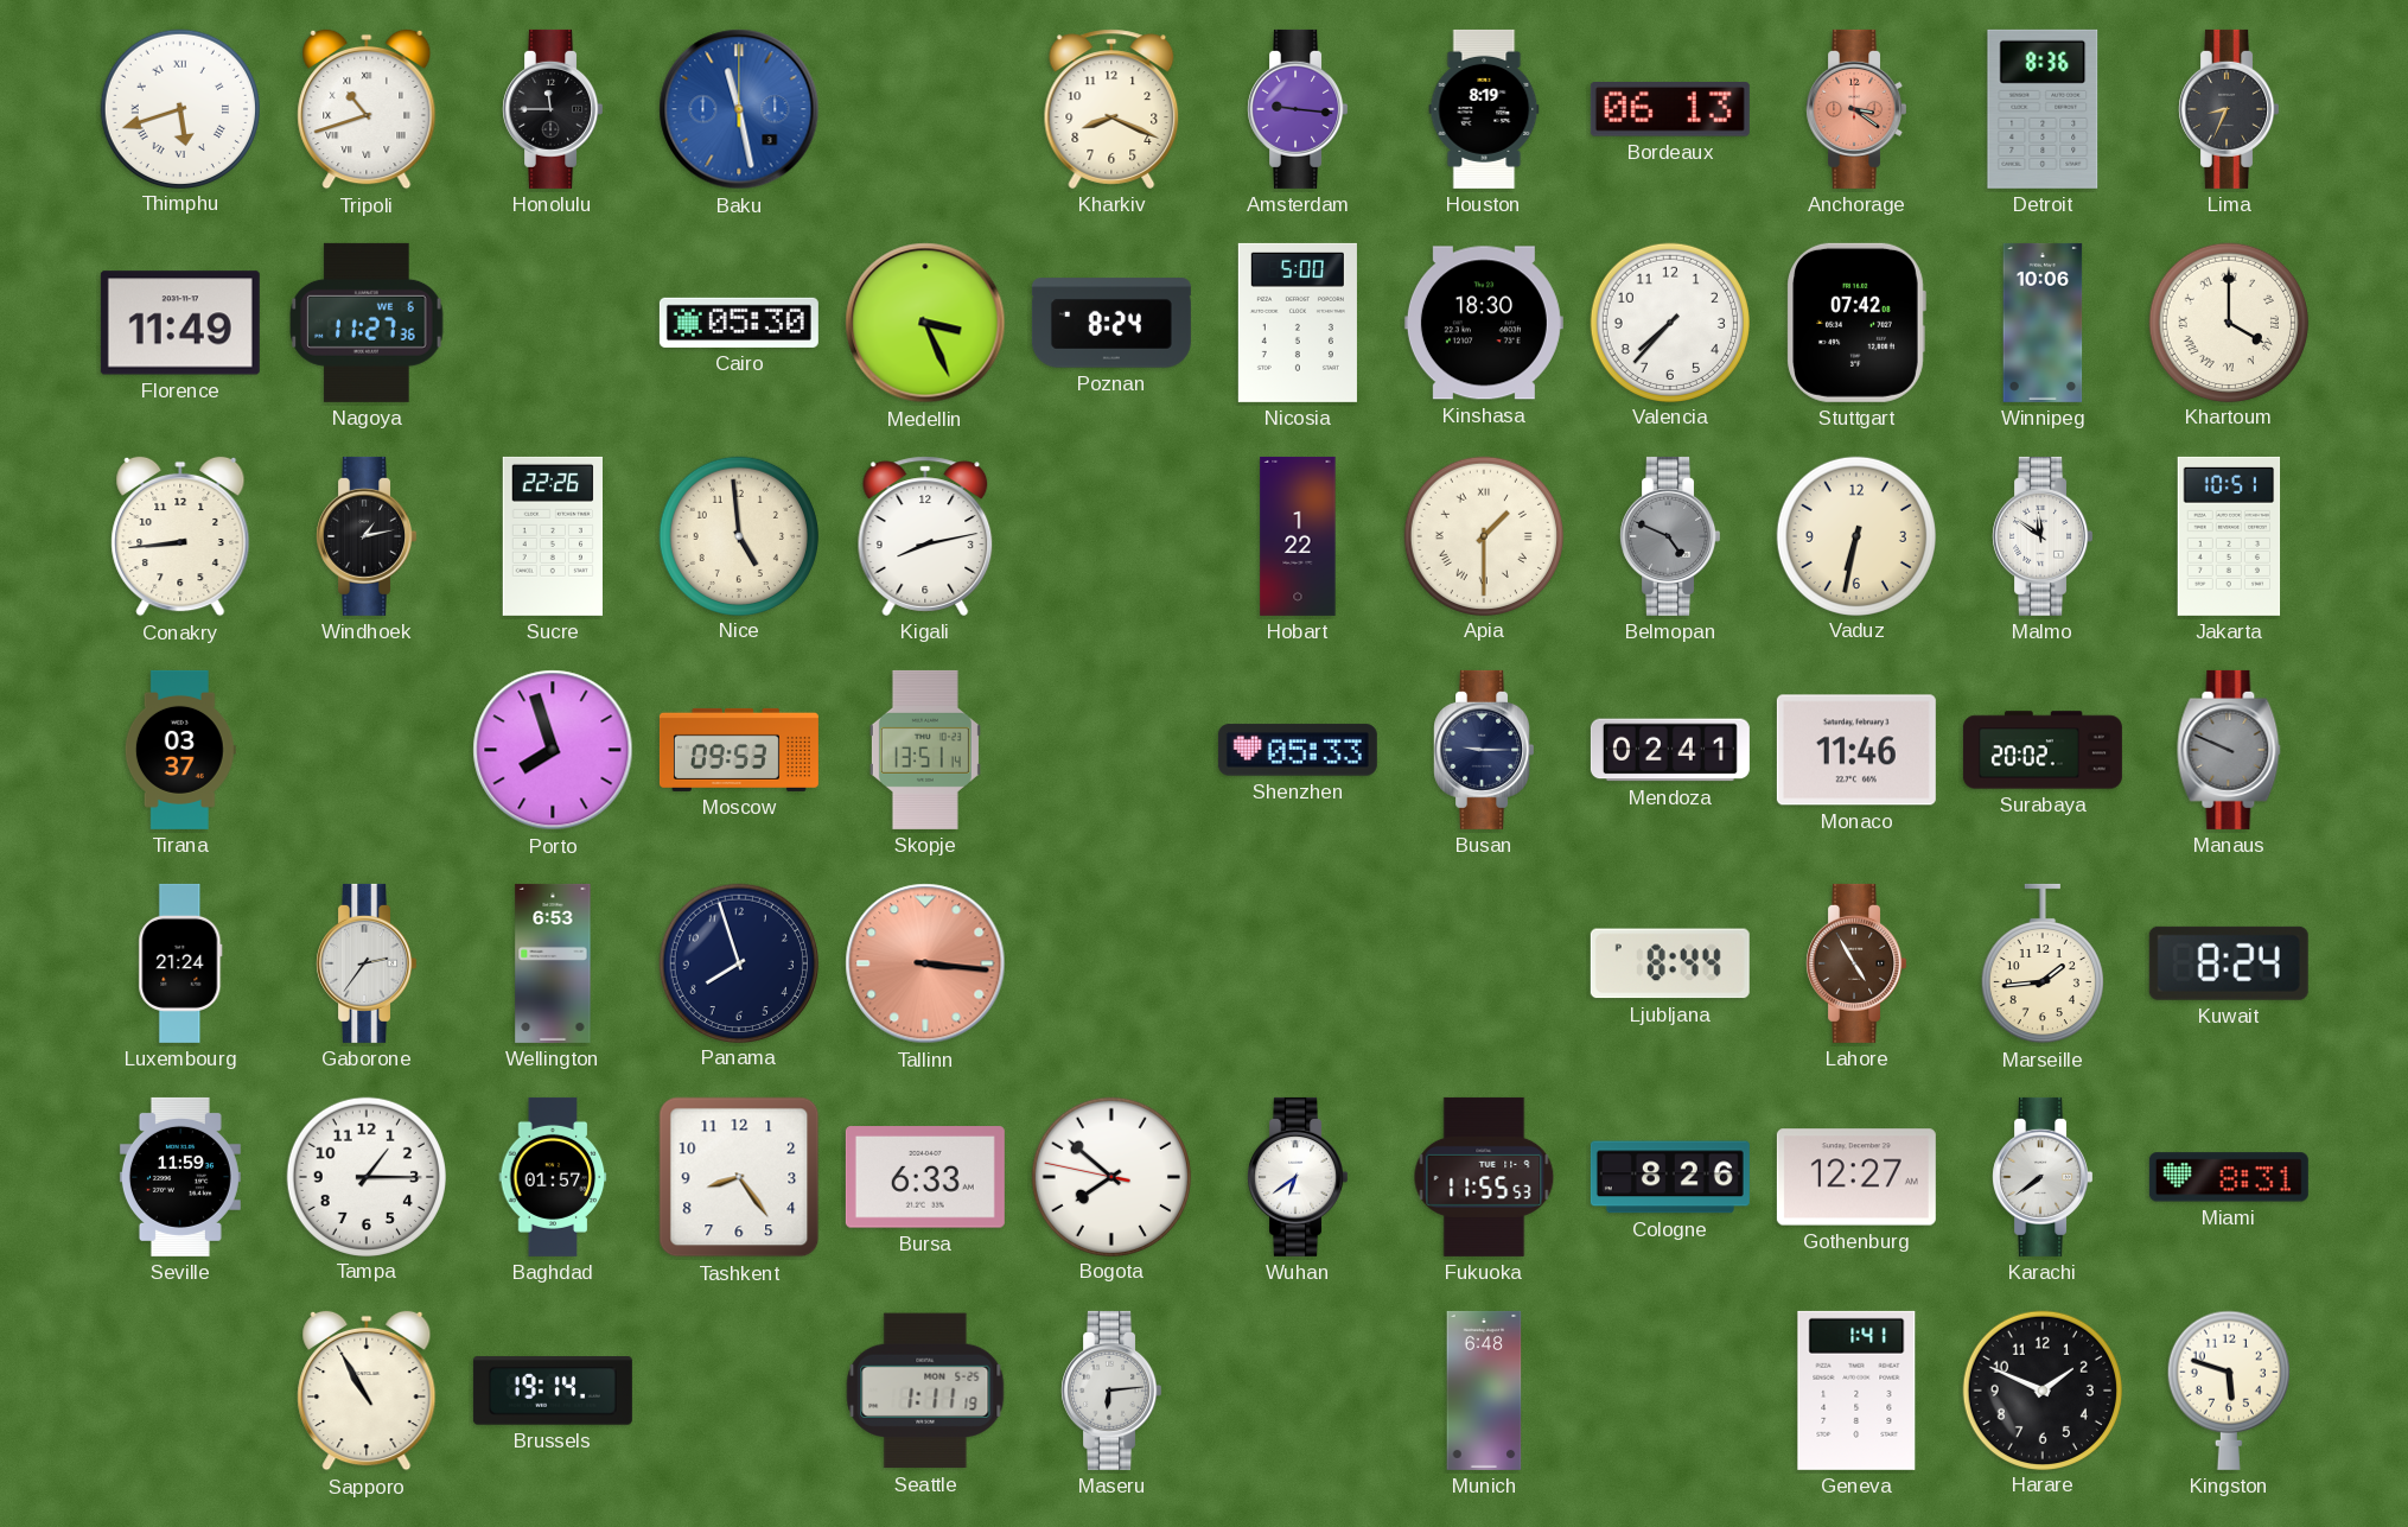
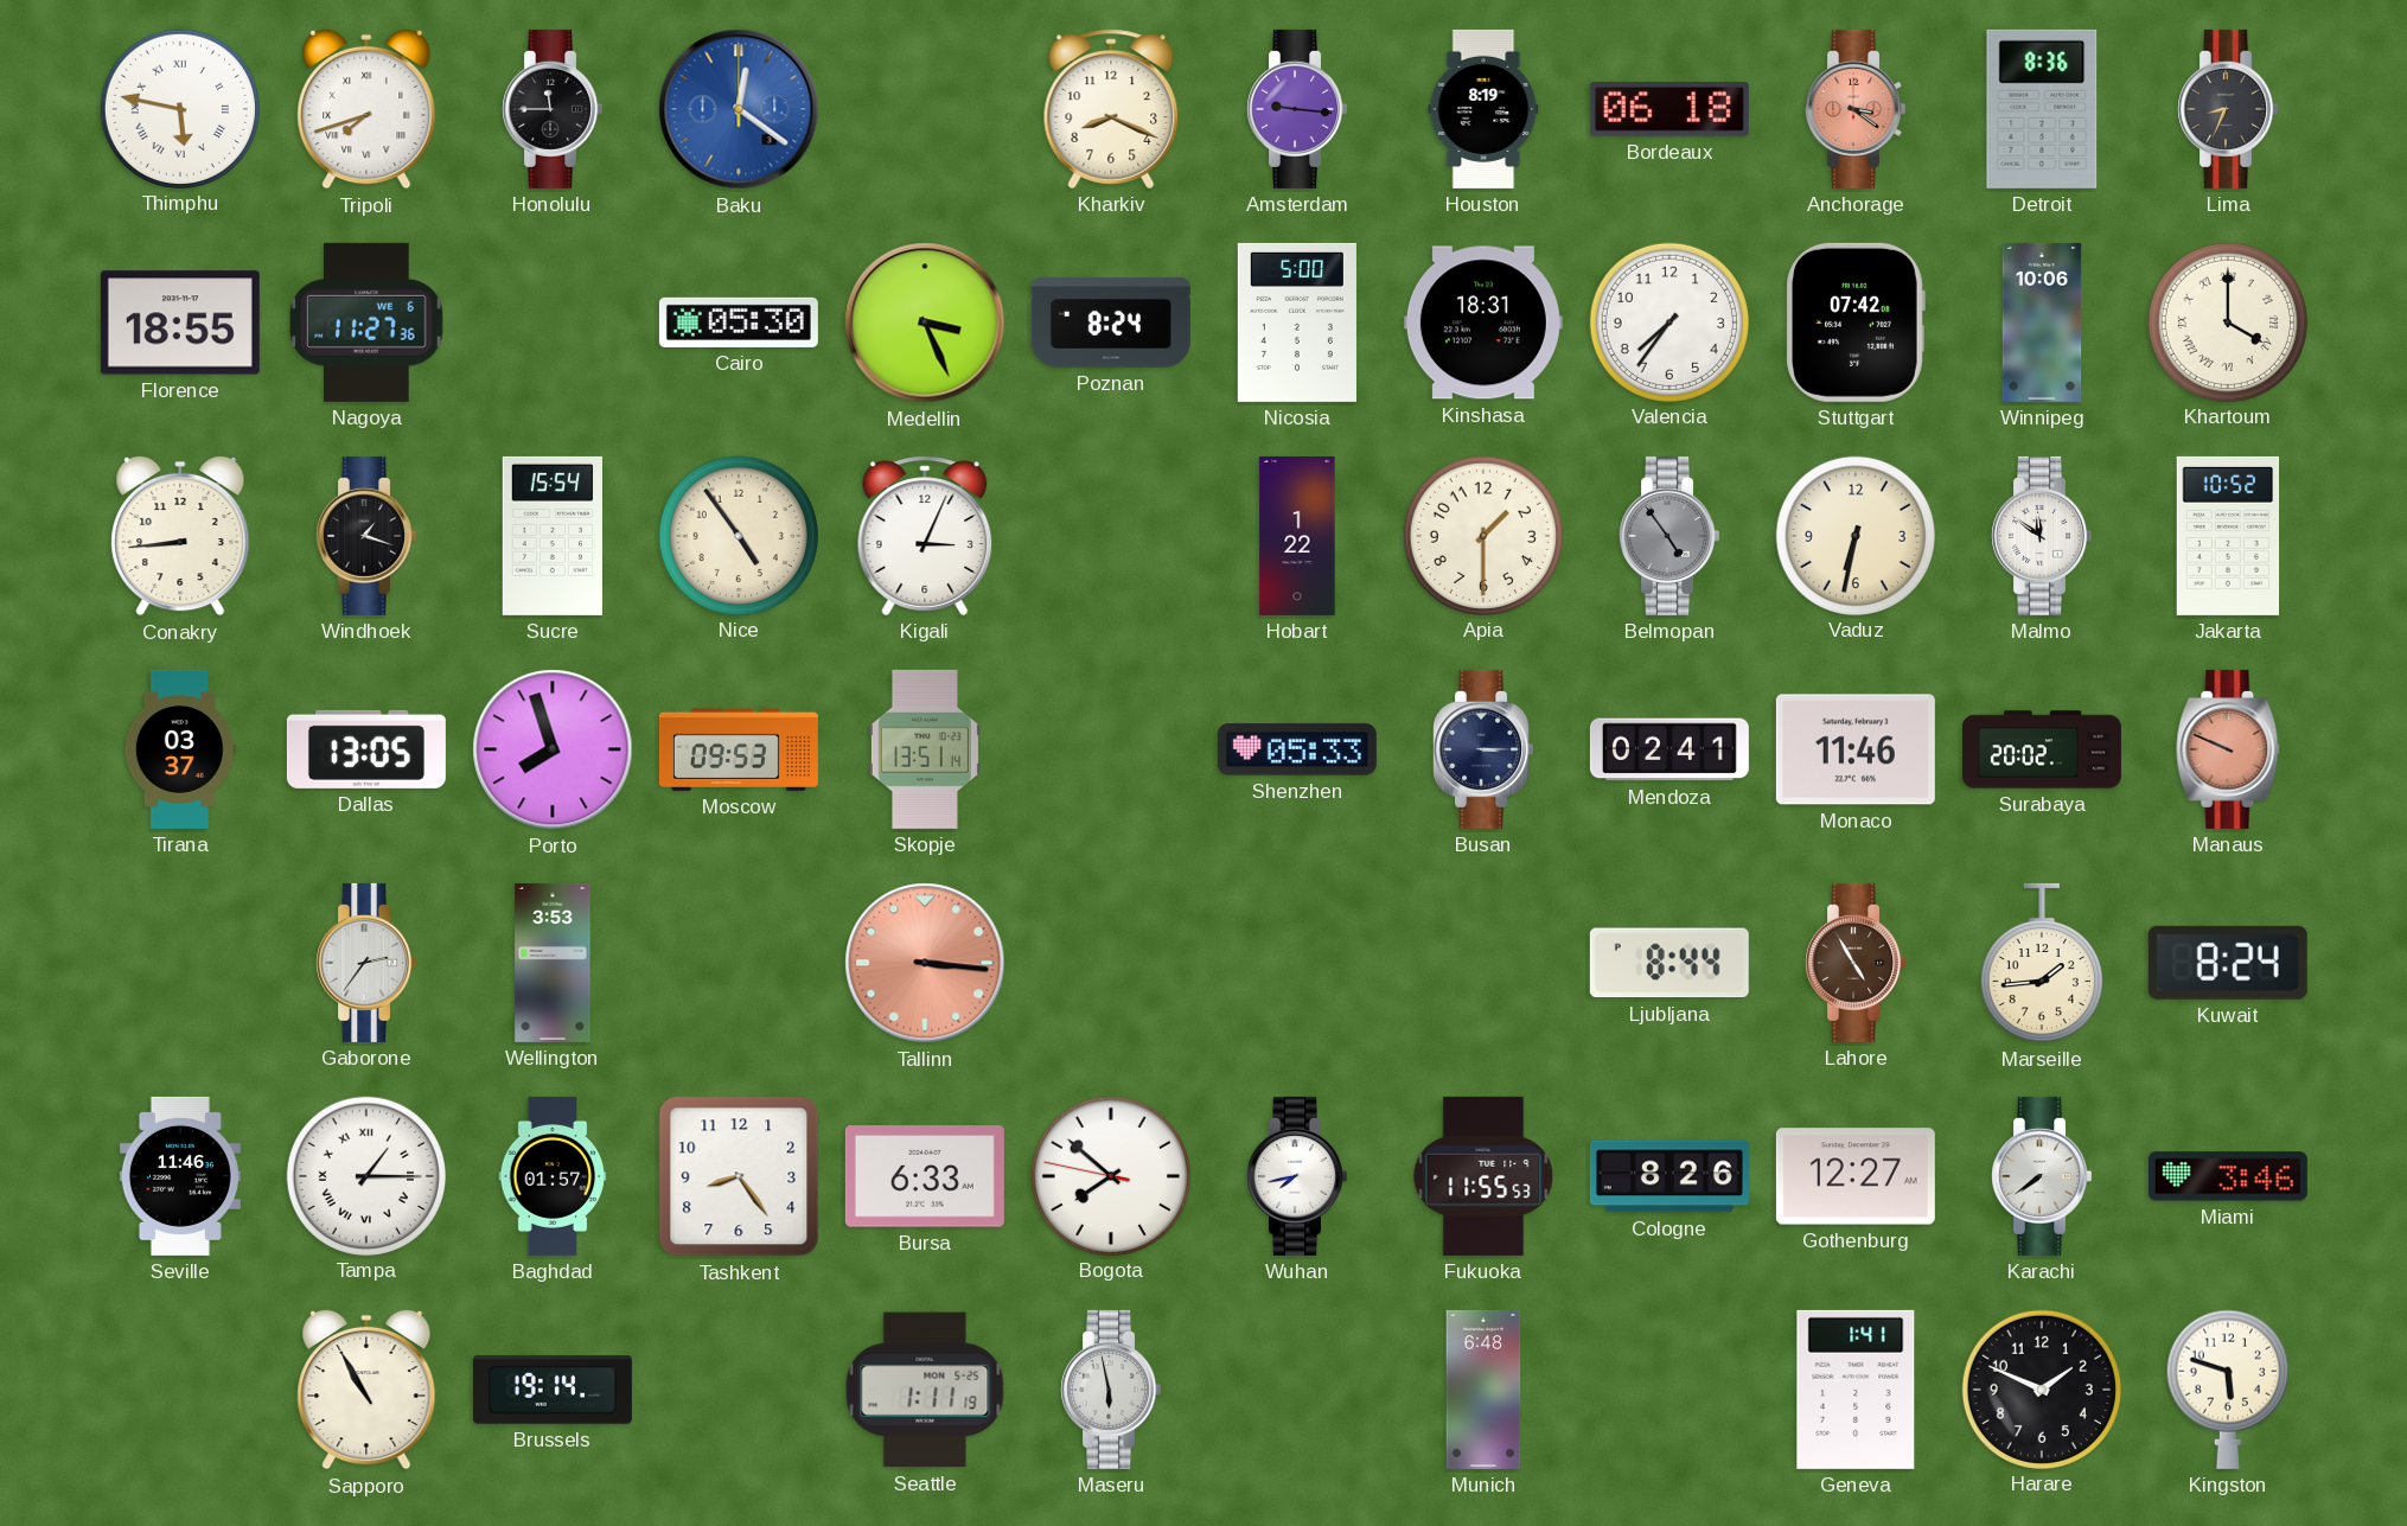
Thimphu: 5:42 -> 5:47 (179, 108)
Tripoli: 10:42 -> 7:42 (366, 109)
Baku: 11:28 -> 12:21 (739, 109)
Bordeaux: 06:13 -> 06:18 (1669, 110)
Florence: 11:49 -> 18:55 (180, 323)
Kinshasa: 18:30 -> 18:31 (1483, 323)
Valencia: 7:37 -> 7:36 (1668, 321)
Windhoek: 1:13 -> 1:18 (365, 536)
Sucre: 22:26 -> 15:54 (551, 536)
Nice: 4:59 -> 4:54 (738, 535)
Kigali: 8:13 -> 3:04 (925, 536)
Apia numerals: Roman -> Arabic (1482, 535)
Belmopan: 4:49 -> 4:54 (1668, 536)
Jakarta: 10:51 -> 10:52 (2228, 536)
Dallas: none -> 13:05 (366, 749)
Busan: 9:15 -> 3:15 (1482, 749)
Manaus dial: grey -> salmon (2228, 749)
Luxembourg: 21:24 -> none (180, 963)
Wellington: 6:53 -> 3:53 (553, 963)
Panama: 7:57 -> none (738, 962)
Seville: 11:59 -> 11:46 (180, 1176)
Tampa numerals: Arabic -> Roman (365, 1175)
Wuhan: 6:39 -> 7:43 (1296, 1176)
Miami: 8:31 -> 3:46 (2228, 1176)
Maseru: 6:14 -> 5:58 (1110, 1390)
